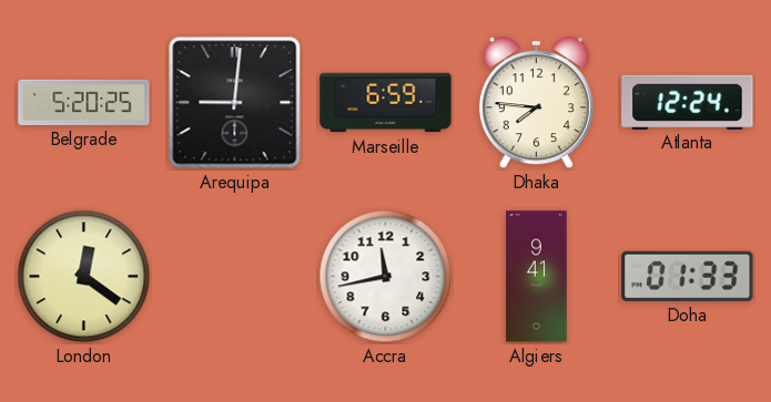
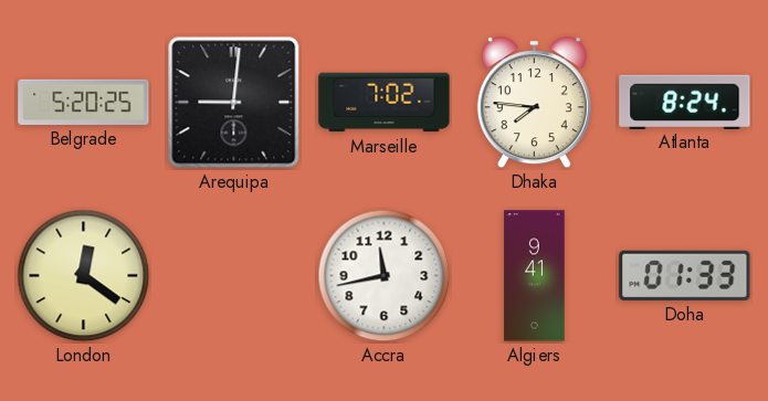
Marseille: 6:59 -> 7:02 (385, 103)
Atlanta: 12:24 -> 8:24 (685, 102)
